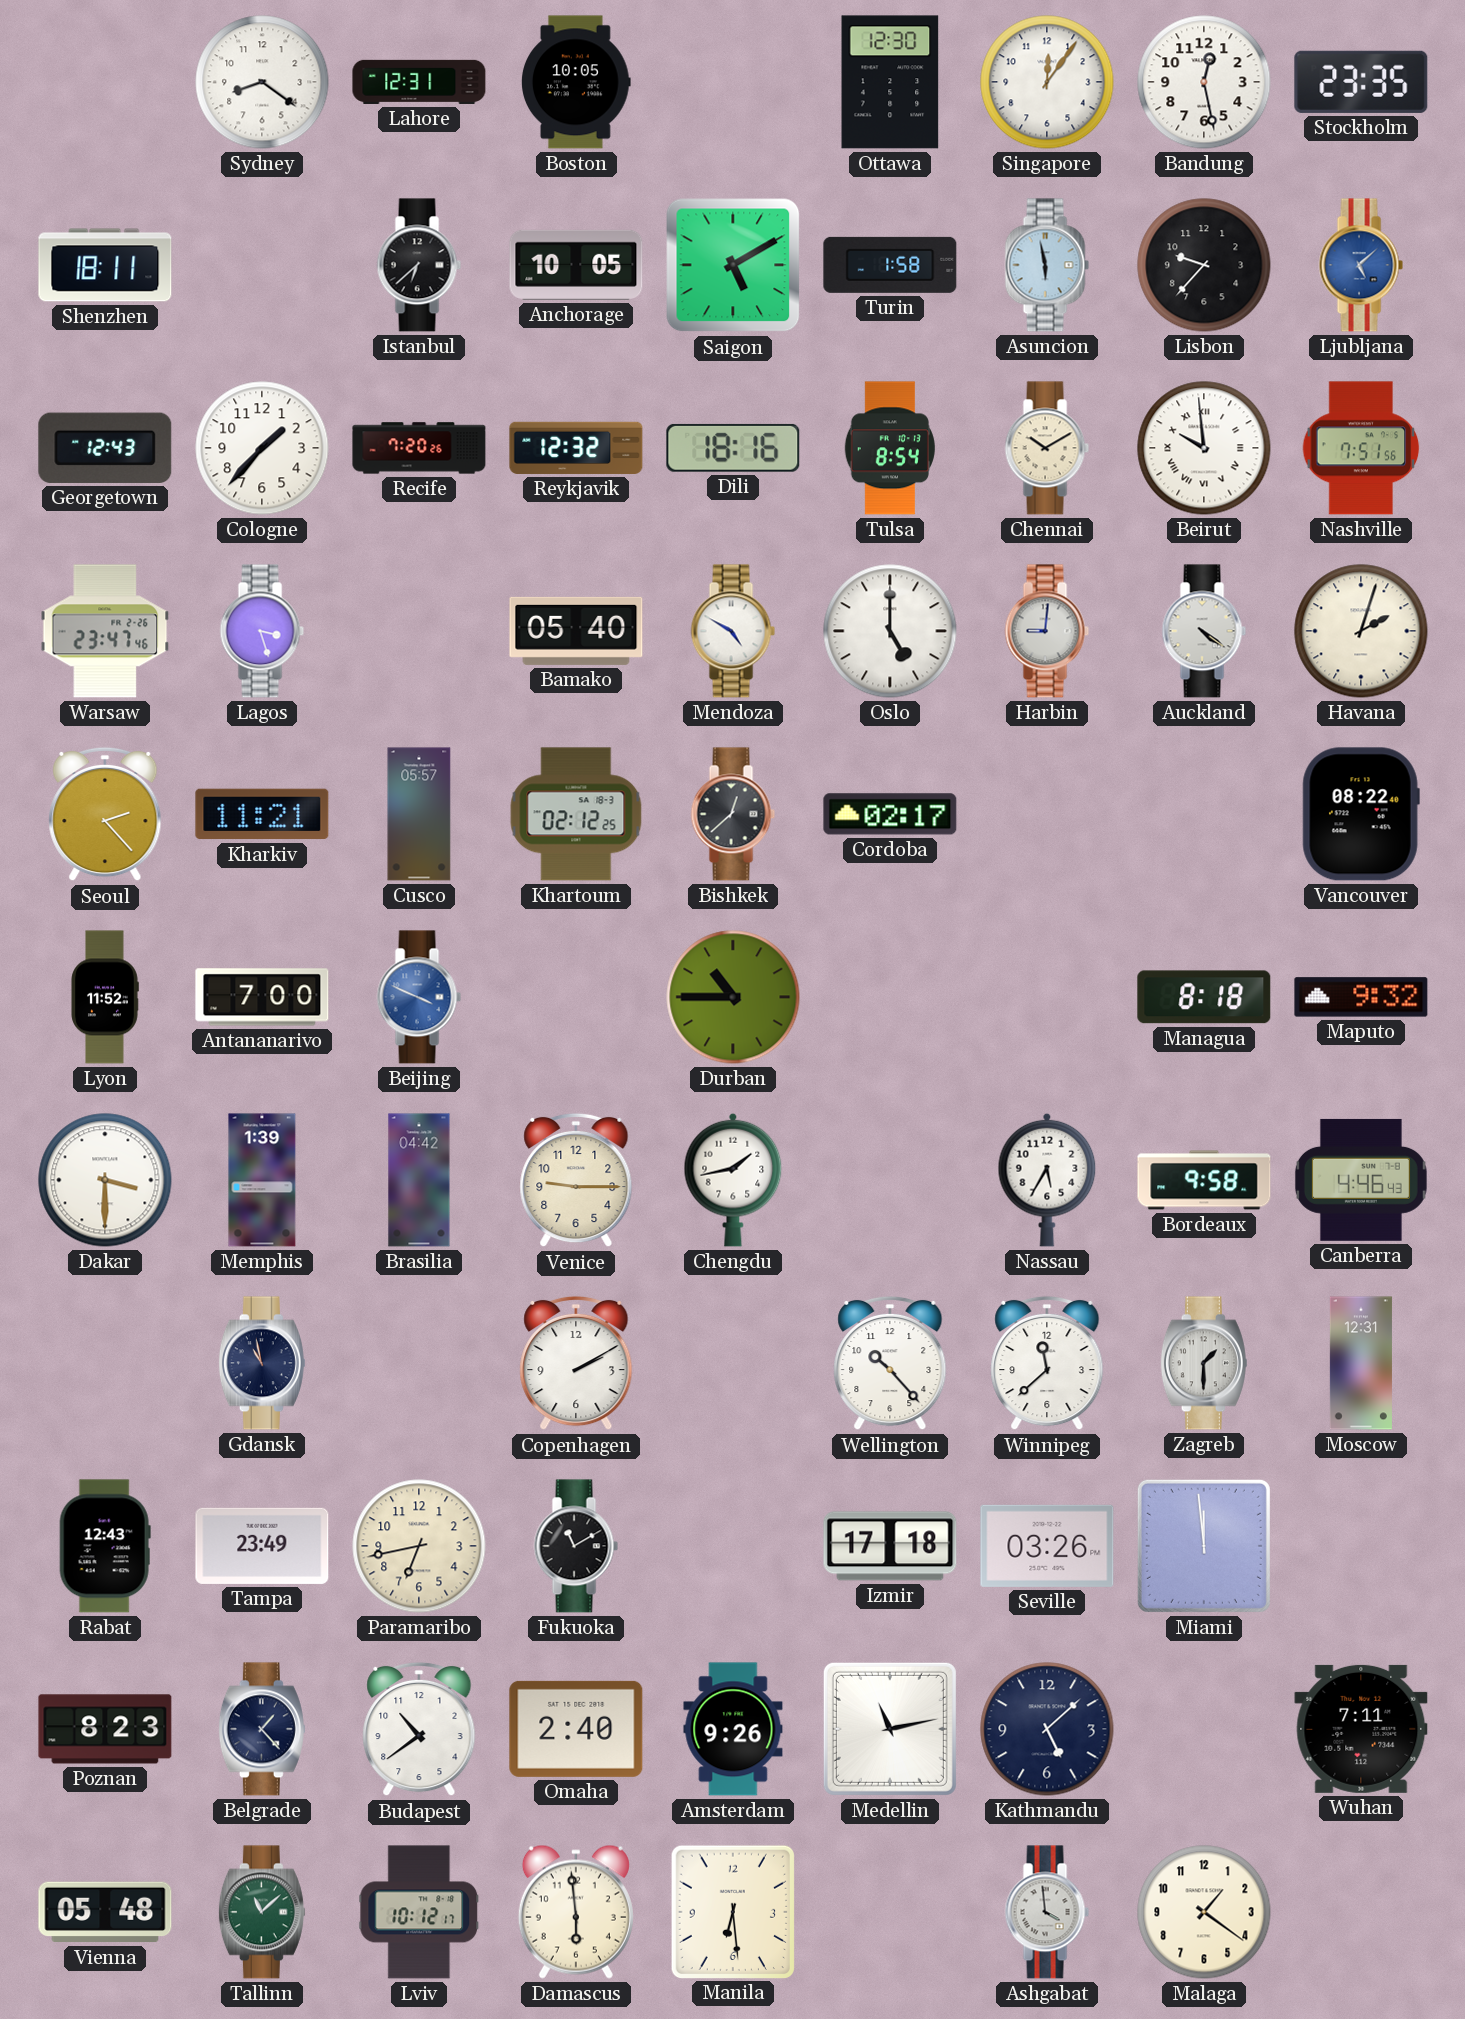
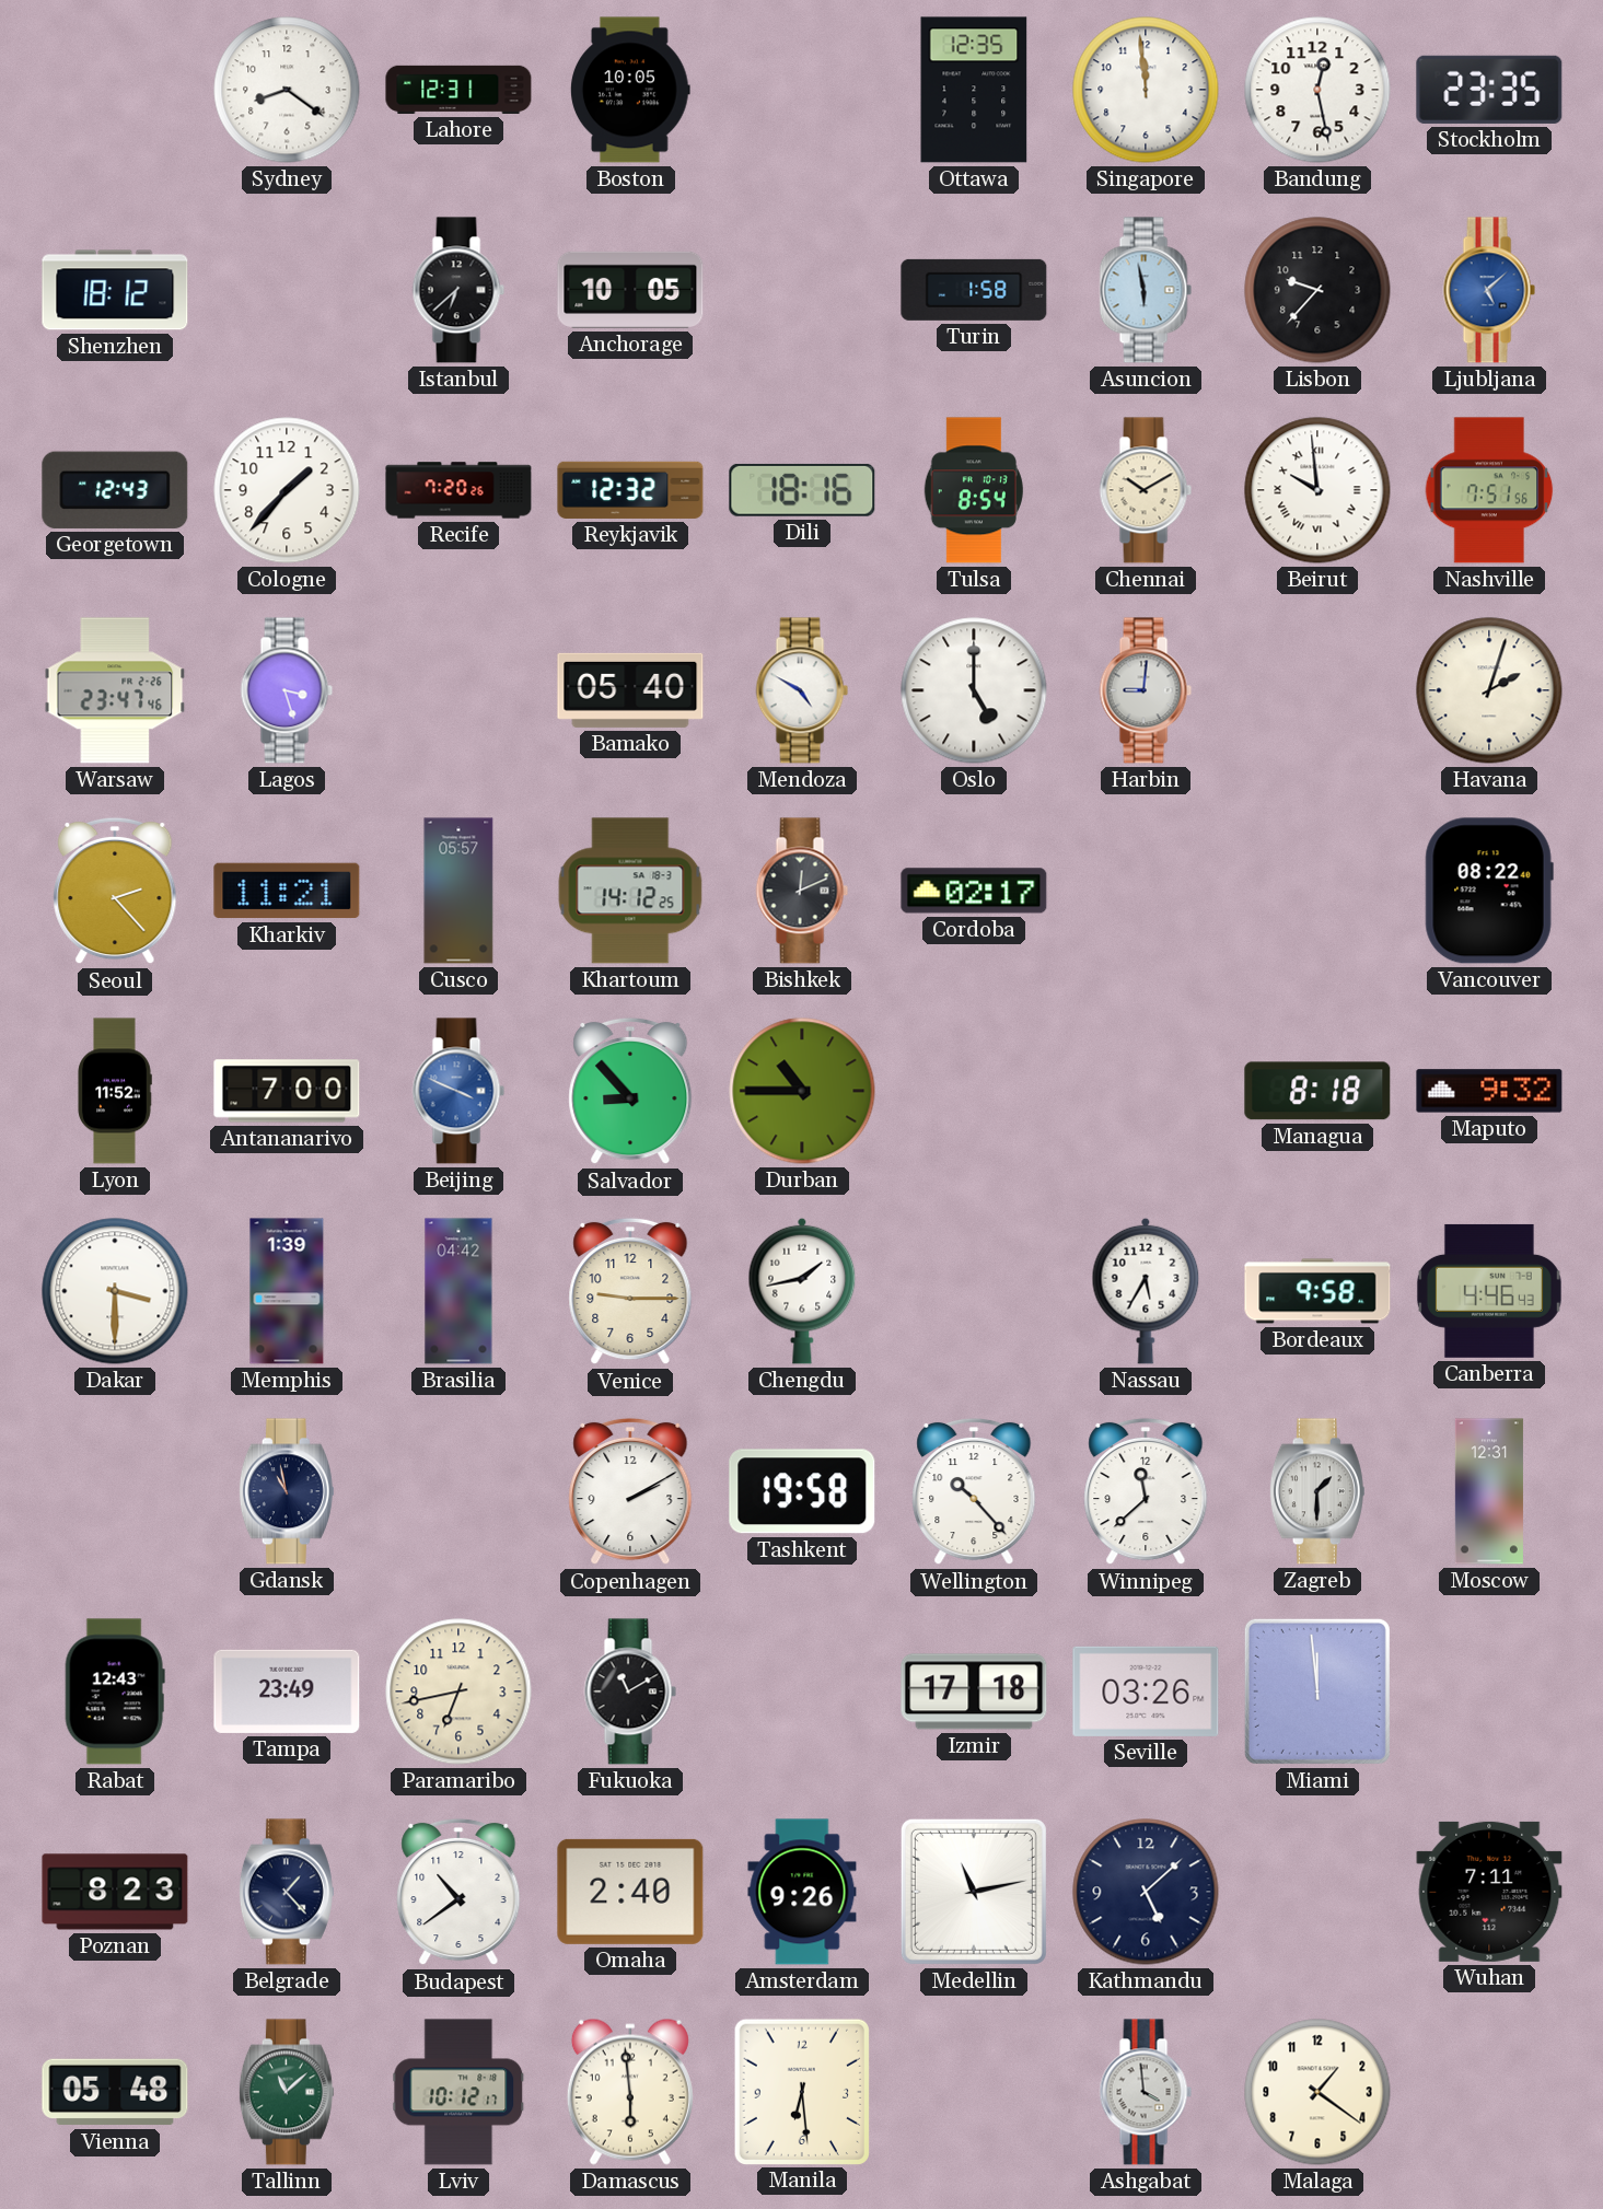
Ottawa: 12:30 -> 12:35 (974, 90)
Singapore: 12:06 -> 11:59 (1146, 90)
Shenzhen: 18:11 -> 18:12 (115, 290)
Saigon: 5:10 -> none (733, 265)
Auckland: 4:21 -> none (1204, 631)
Khartoum: 02:12 -> 14:12 (630, 891)
Bishkek: 12:38 -> 12:11 (802, 891)
Salvador: none -> 8:53 (630, 1091)
Tashkent: none -> 19:58 (802, 1491)
